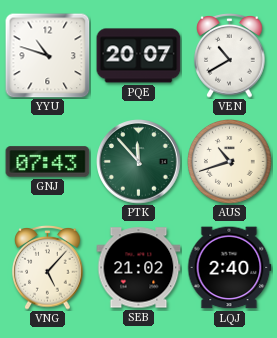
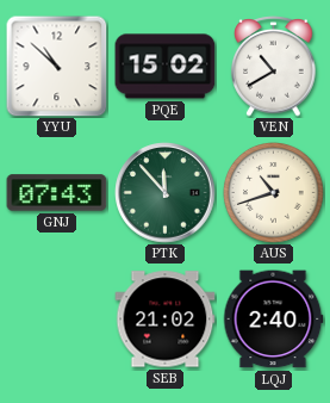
YYU: 10:48 -> 10:52 (57, 67)
PQE: 20:07 -> 15:02 (166, 67)
VNG: 5:07 -> none (48, 268)
